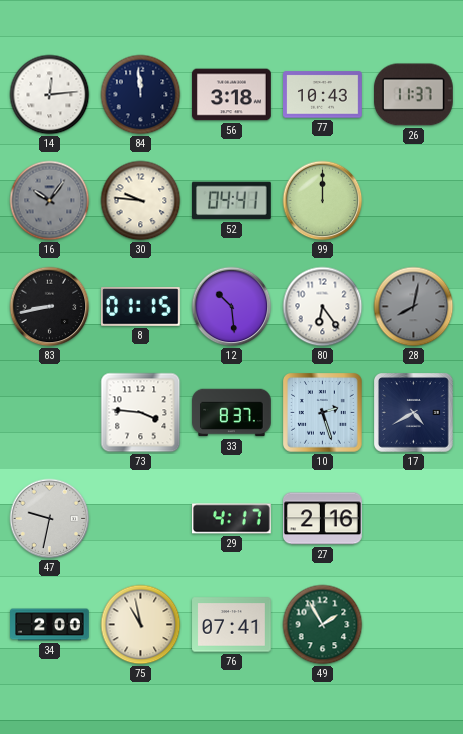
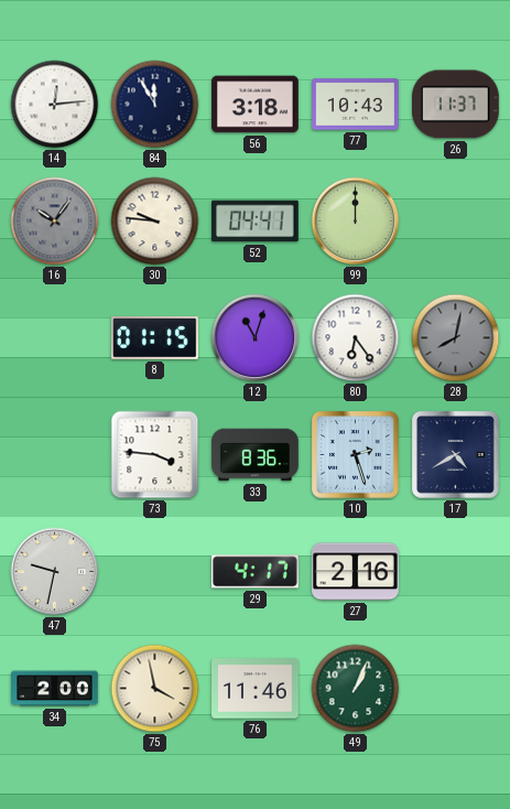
84: 11:59 -> 11:55 (155, 105)
83: 8:43 -> none (50, 307)
12: 10:29 -> 11:03 (256, 338)
33: 8:37 -> 8:36 (256, 455)
75: 10:58 -> 3:58 (155, 689)
76: 07:41 -> 11:46 (256, 689)
49: 1:55 -> 1:04 (356, 689)
